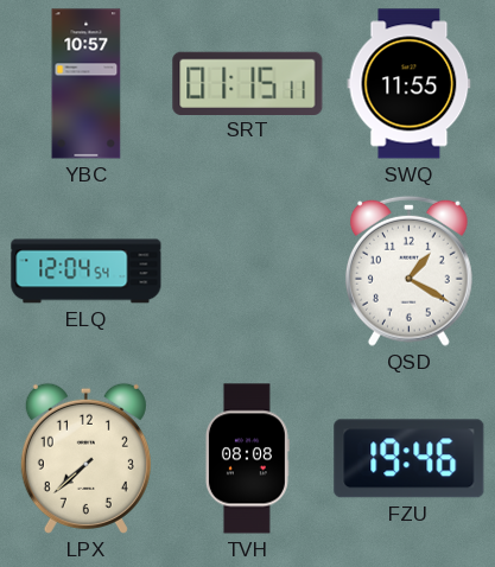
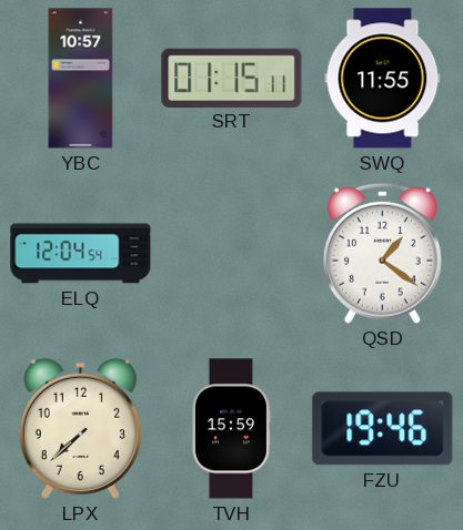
QSD: 1:20 -> 1:21 (382, 253)
TVH: 08:08 -> 15:59 (231, 429)
